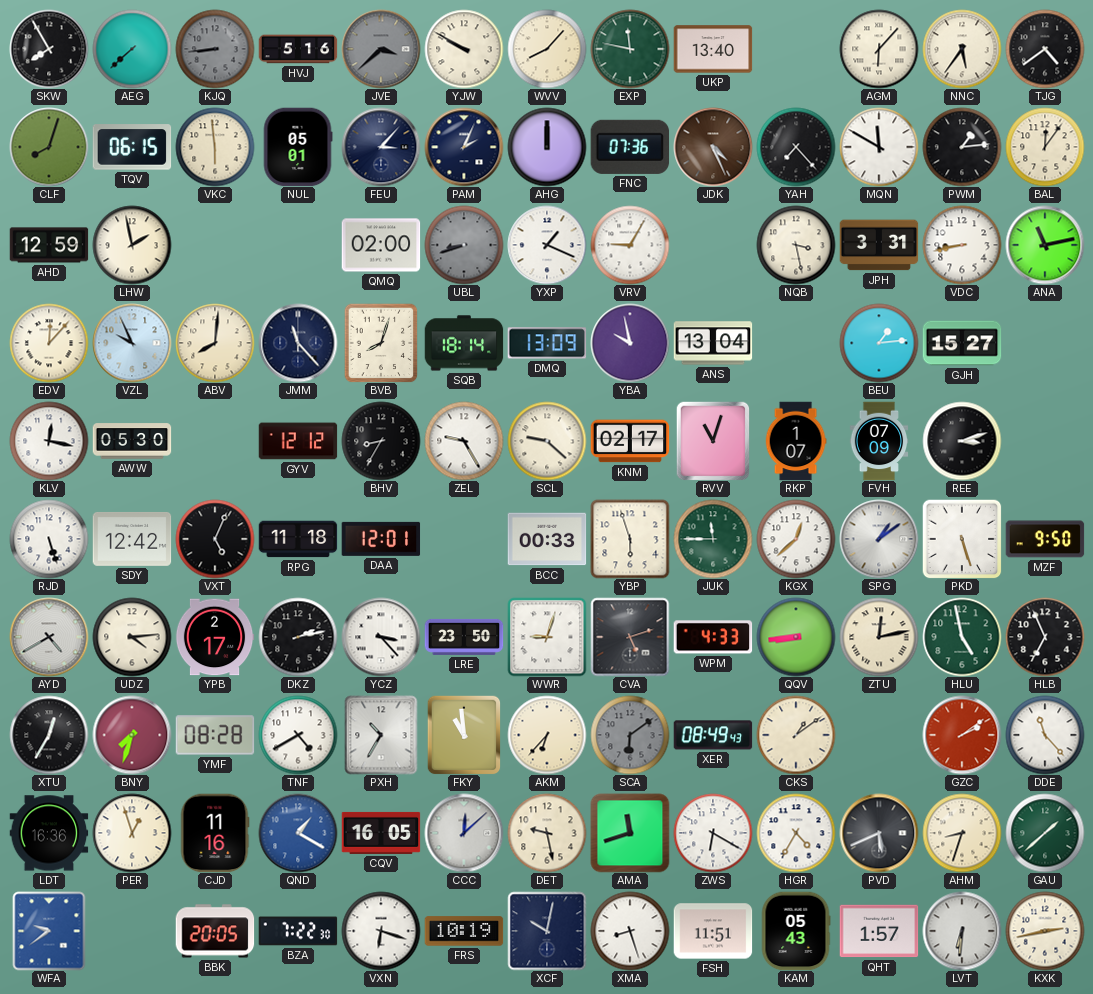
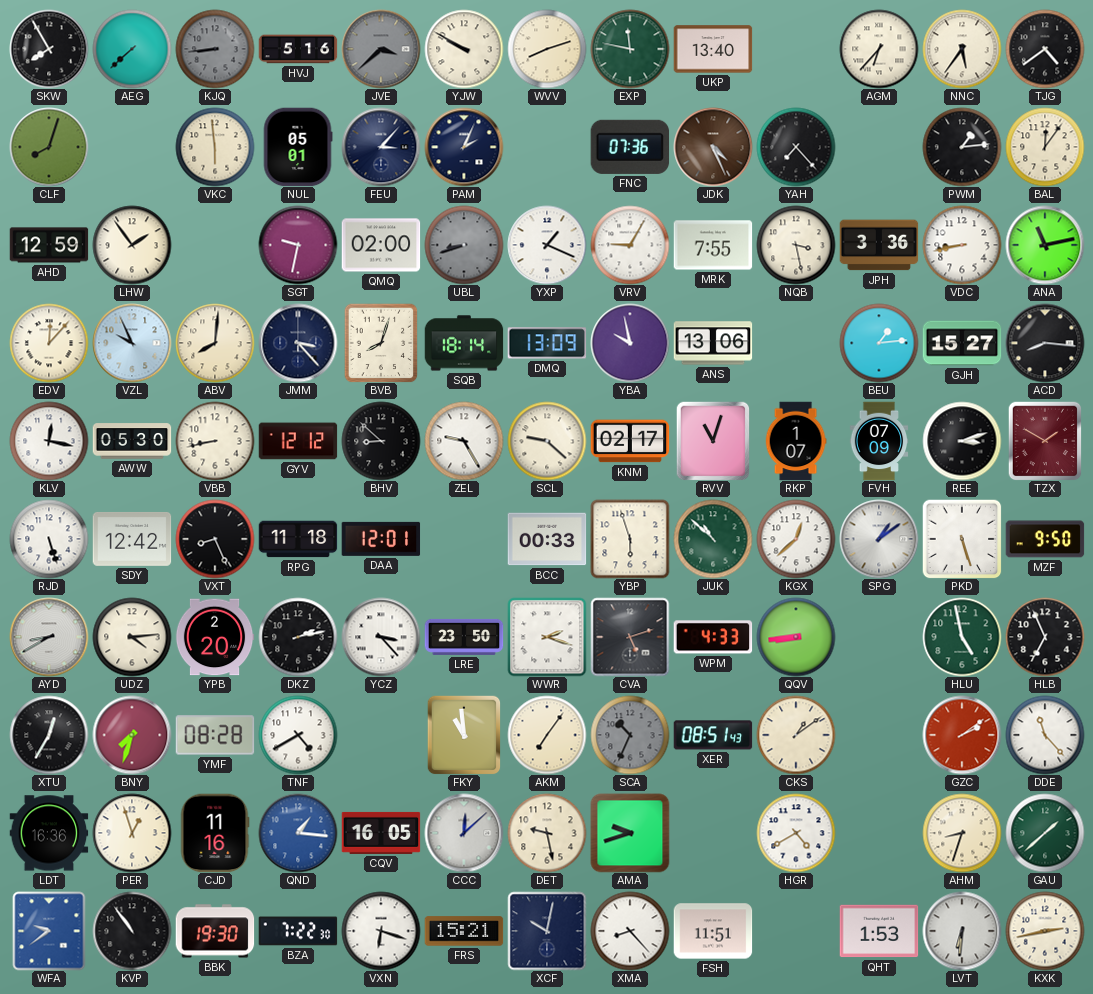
WVV: 8:07 -> 8:12 (547, 49)
AGM: 6:07 -> 6:37 (879, 49)
TQV: 06:15 -> none (132, 147)
AHG: 12:00 -> none (547, 147)
MQN: 11:50 -> none (879, 147)
LHW: 1:58 -> 1:54 (132, 245)
SGT: none -> 9:32 (298, 245)
MRK: none -> 7:55 (713, 245)
JPH: 3:31 -> 3:36 (879, 245)
JMM: 11:23 -> 3:23 (298, 343)
ANS: 13:04 -> 13:06 (713, 343)
ACD: none -> 8:16 (1045, 343)
VBB: none -> 8:43 (215, 441)
BHV: 8:35 -> 8:52 (381, 441)
TZX: none -> 1:50 (1045, 441)
VXT: 5:04 -> 8:26 (215, 539)
JUK: 11:45 -> 10:52 (713, 539)
AYD: 4:40 -> 8:40 (49, 637)
YPB: 2:17 -> 2:20 (215, 637)
WWR: 9:03 -> 2:18 (547, 637)
ZTU: 12:13 -> none (879, 637)
PXH: 10:35 -> none (381, 735)
AKM: 6:37 -> 7:06 (547, 735)
SCA: 6:09 -> 10:34 (630, 735)
XER: 08:49 -> 08:51 (713, 735)
QND: 1:20 -> 1:16 (298, 833)
AMA: 11:42 -> 9:42 (630, 833)
ZWS: 6:20 -> none (713, 833)
HGR: 4:35 -> 4:40 (796, 833)
PVD: 5:41 -> none (879, 833)
KVP: none -> 10:54 (132, 931)
BBK: 20:05 -> 19:30 (215, 931)
FRS: 10:19 -> 15:21 (464, 931)
XMA: 8:27 -> 8:23 (630, 931)
KAM: 05:43 -> none (796, 931)
QHT: 1:57 -> 1:53 (879, 931)
